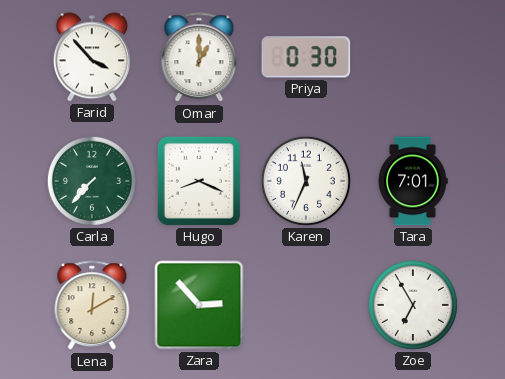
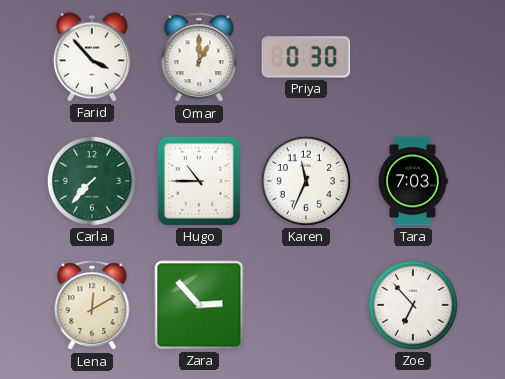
Hugo: 8:19 -> 10:45 (199, 181)
Tara: 7:01 -> 7:03 (413, 181)
Zoe: 6:55 -> 6:53 (413, 305)
